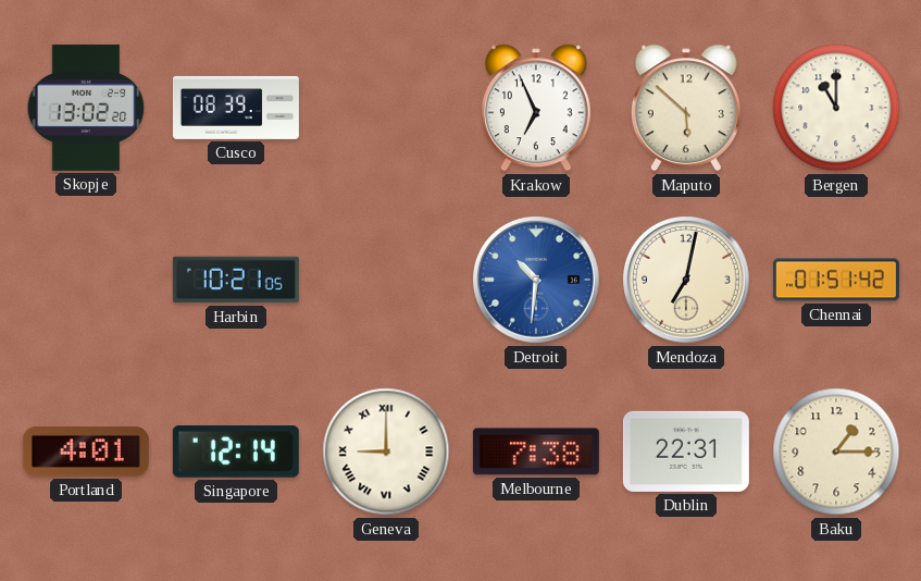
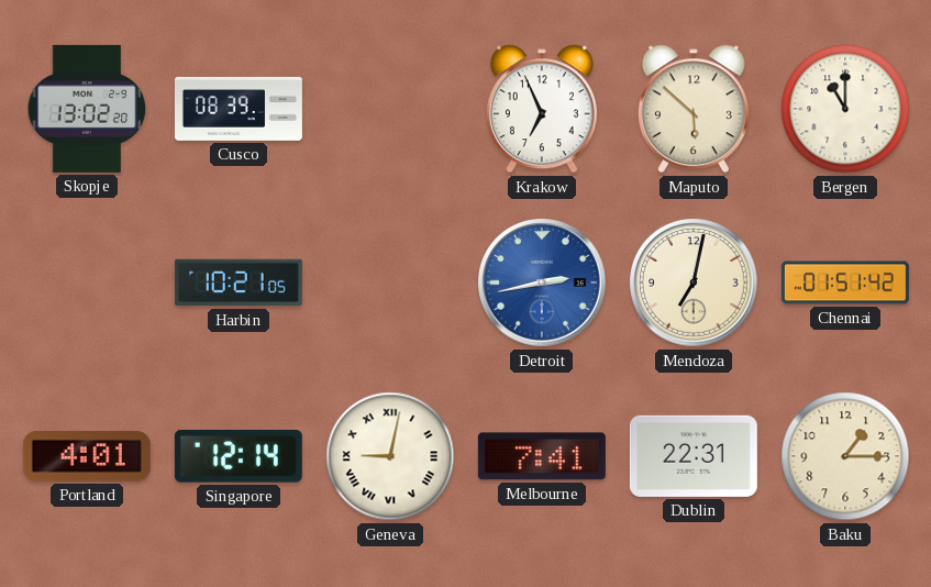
Detroit: 10:31 -> 2:43 (543, 284)
Geneva: 9:00 -> 9:02 (390, 456)
Melbourne: 7:38 -> 7:41 (542, 456)
